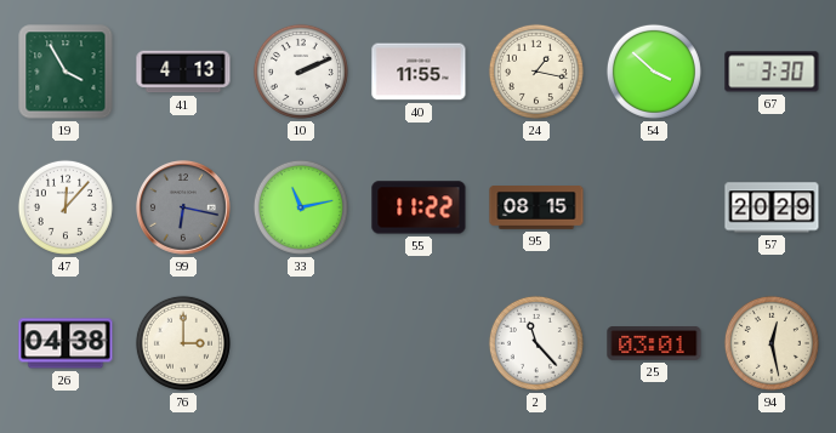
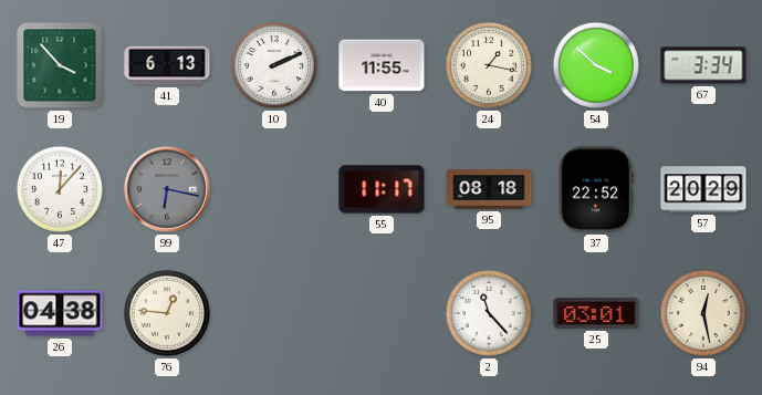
19: 3:55 -> 3:53 (60, 65)
41: 4:13 -> 6:13 (167, 65)
67: 3:30 -> 3:34 (703, 65)
33: 11:13 -> none (301, 207)
55: 11:22 -> 11:17 (382, 189)
95: 08:15 -> 08:18 (489, 189)
37: none -> 22:52 (596, 189)
76: 3:00 -> 12:46 (167, 313)
